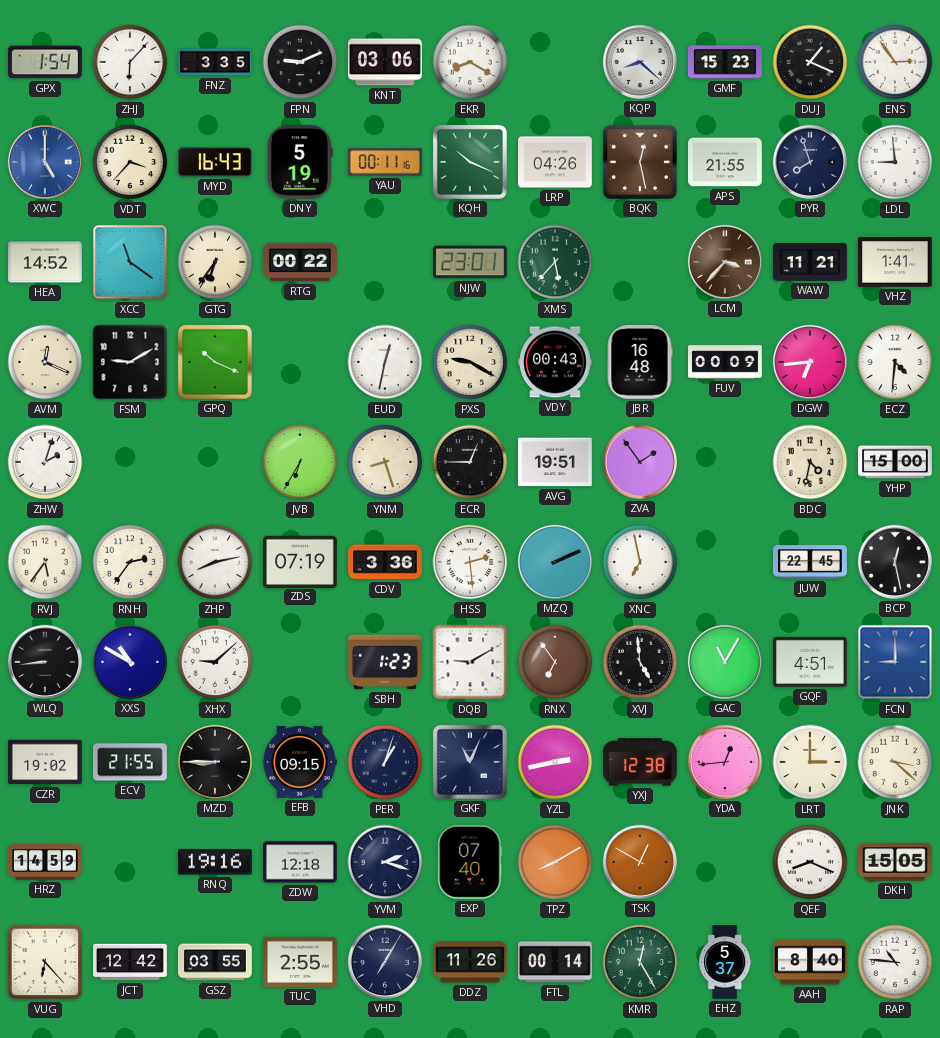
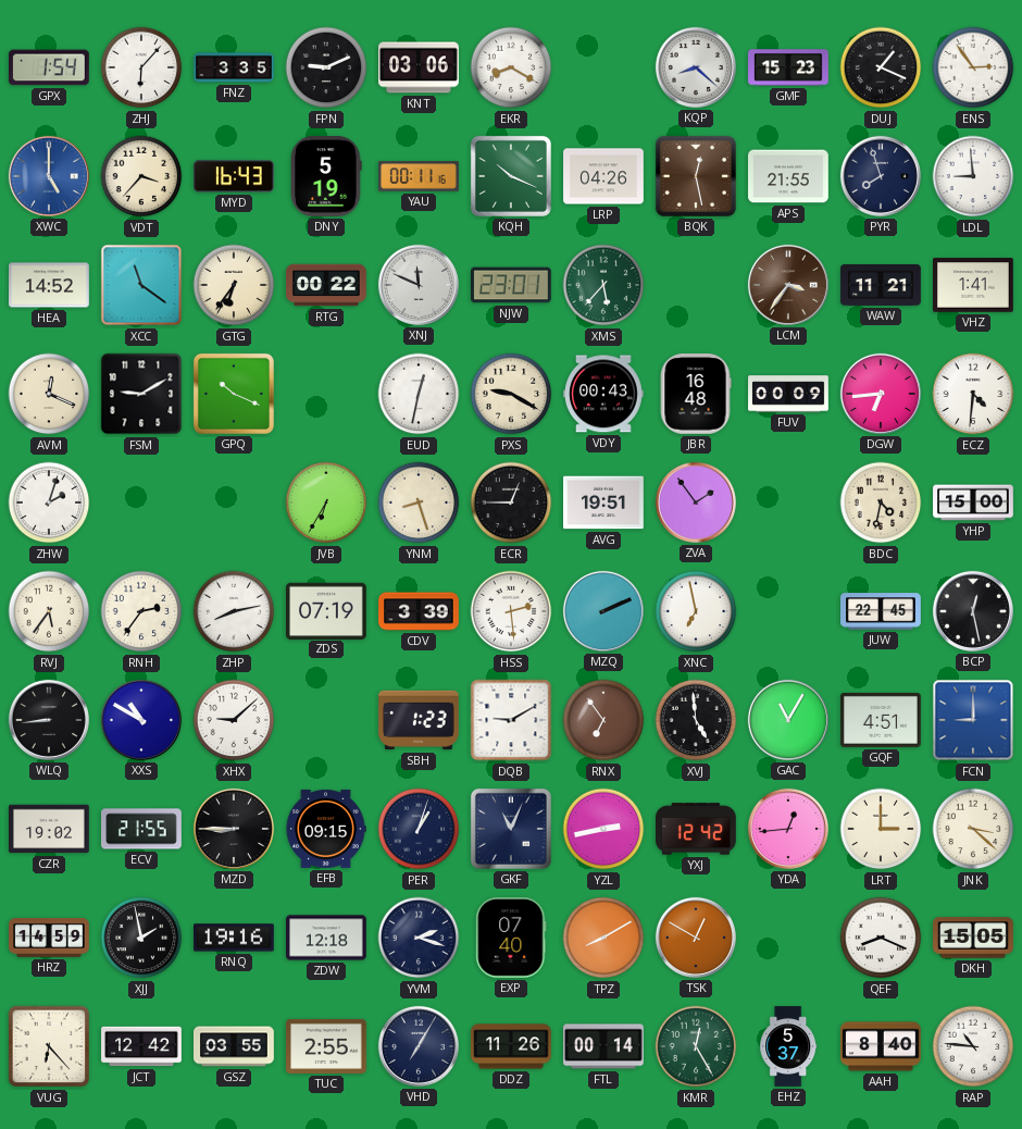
XNJ: none -> 11:49 (419, 285)
LCM: 3:37 -> 3:36 (788, 285)
CDV: 3:36 -> 3:39 (419, 611)
YXJ: 12:38 -> 12:42 (697, 829)
XJJ: none -> 1:58 (141, 938)
